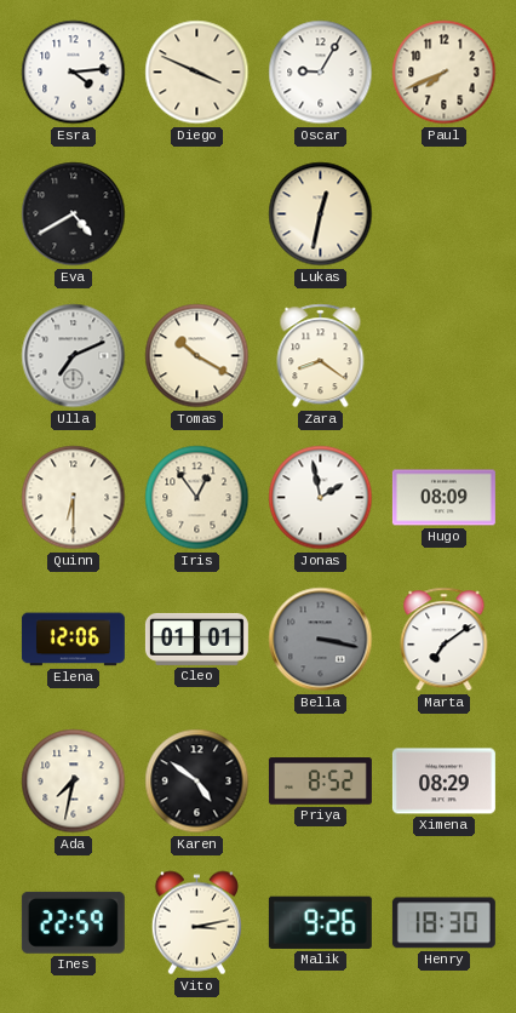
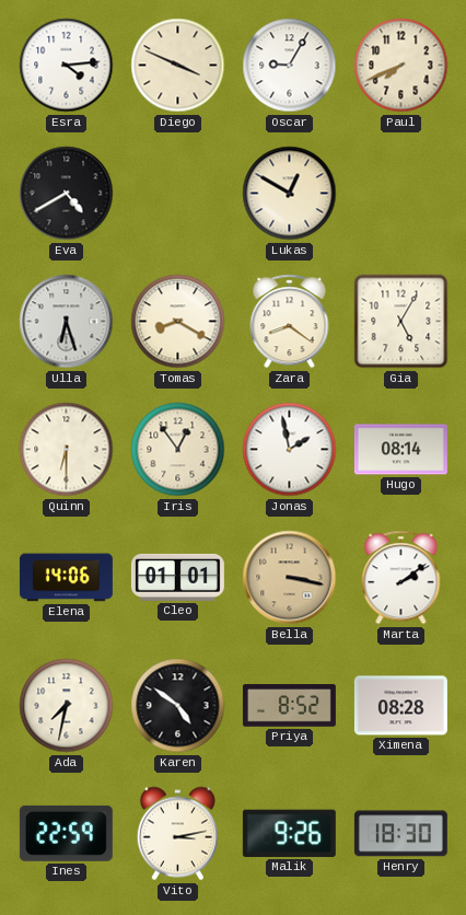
Lukas: 12:32 -> 12:50 (290, 194)
Ulla: 7:11 -> 6:27 (67, 322)
Tomas: 10:20 -> 8:20 (178, 322)
Gia: none -> 5:05 (401, 322)
Hugo: 08:09 -> 08:14 (400, 450)
Elena: 12:06 -> 14:06 (66, 578)
Bella dial: grey -> champagne (290, 578)
Marta: 7:09 -> 2:09 (401, 578)
Ximena: 08:29 -> 08:28 (400, 706)
